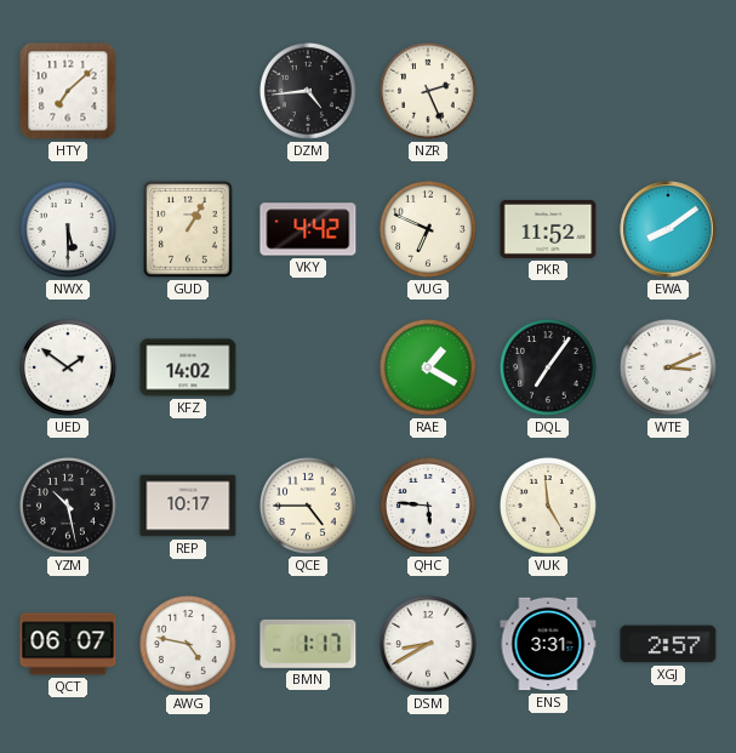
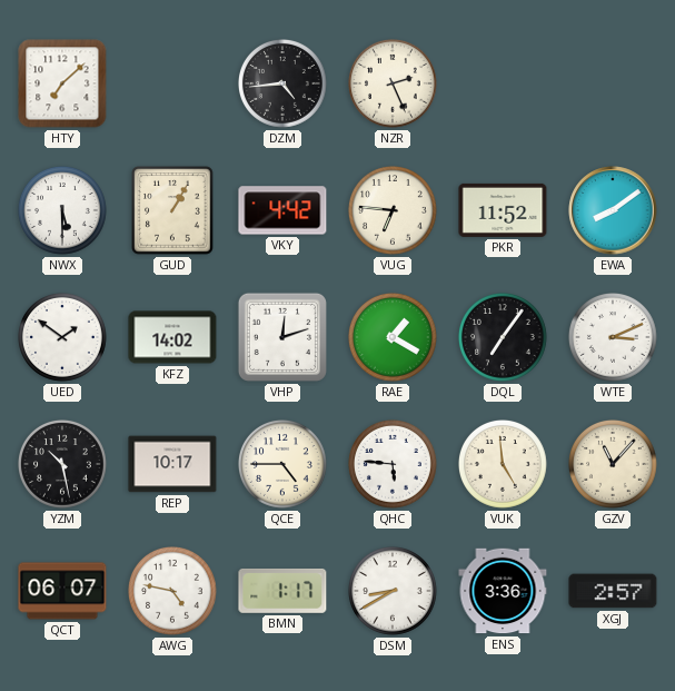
VUG: 6:49 -> 6:46 (394, 211)
VHP: none -> 12:12 (282, 337)
GZV: none -> 11:07 (614, 465)
ENS: 3:31 -> 3:36 (503, 591)
